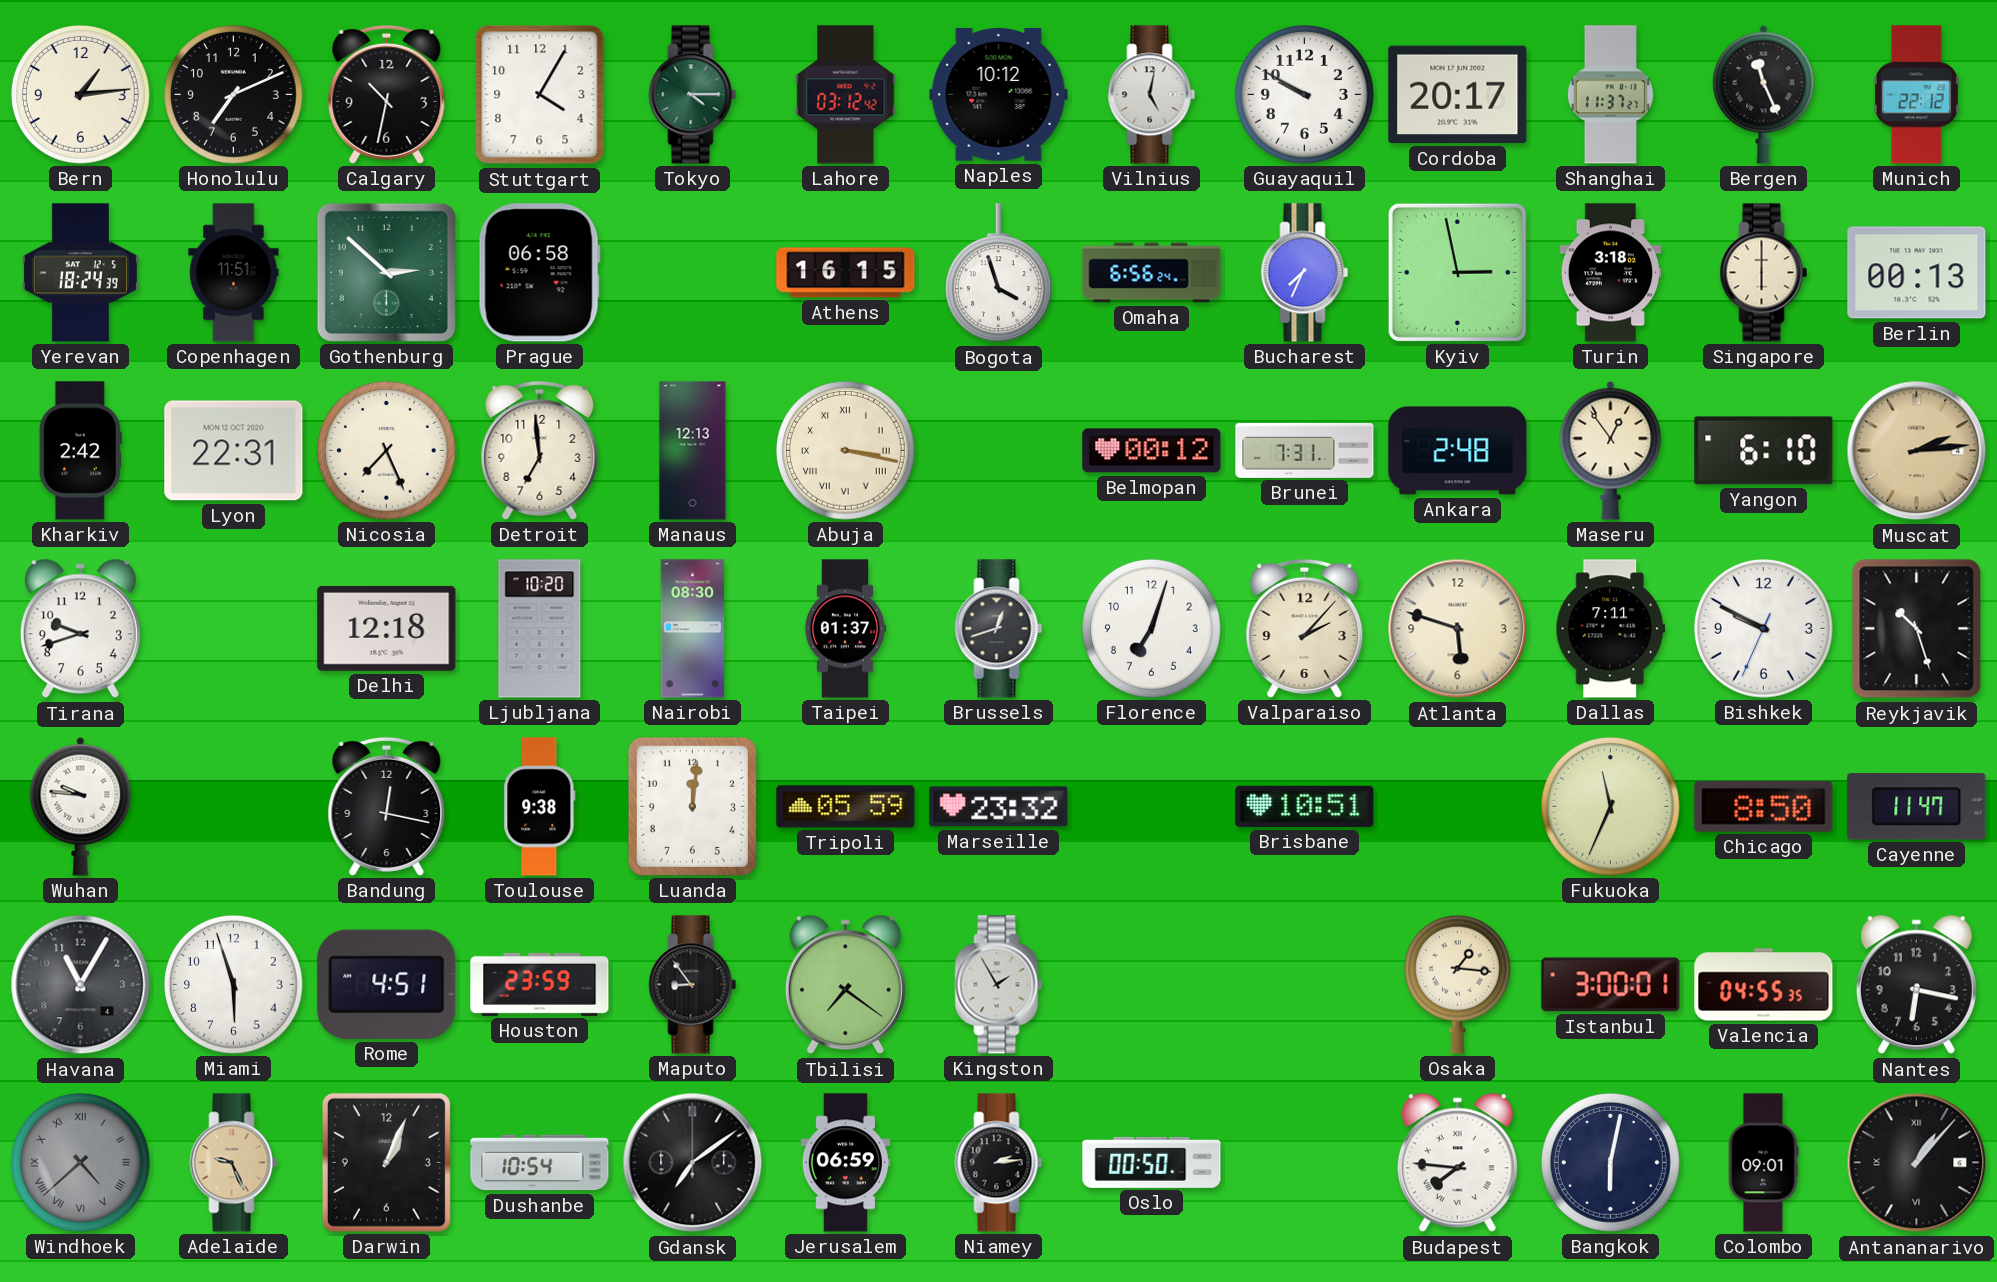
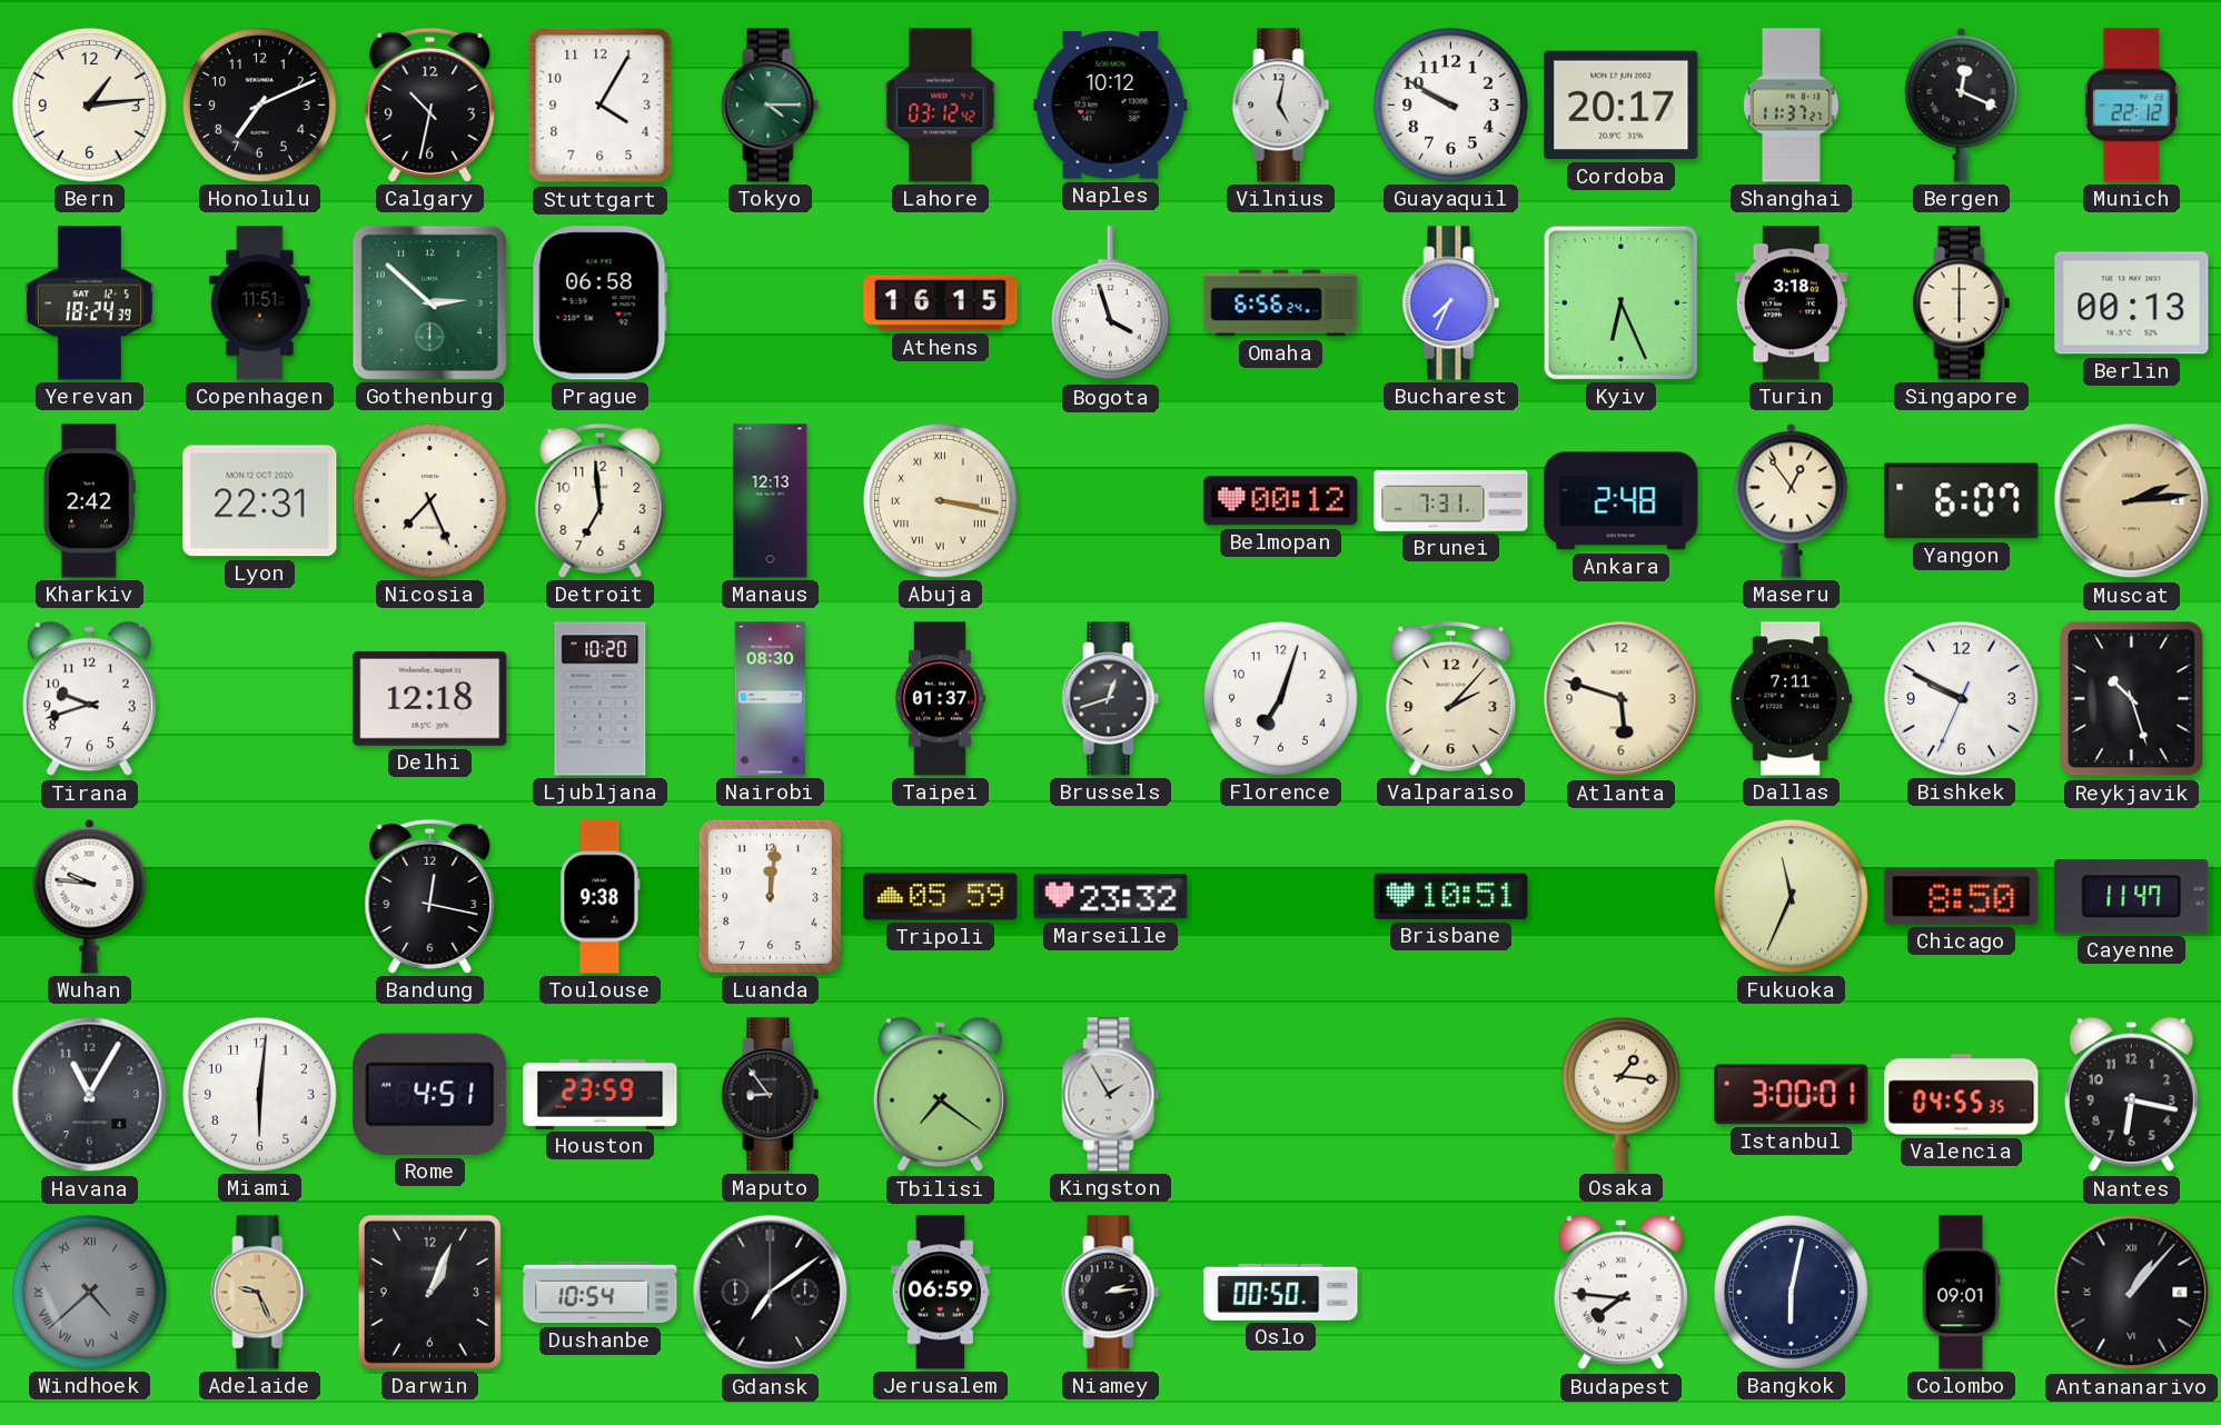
Bergen: 11:26 -> 12:19 (1962, 104)
Kyiv: 2:58 -> 6:26 (1620, 302)
Yangon: 6:10 -> 6:07 (1962, 501)
Miami: 5:57 -> 6:01 (260, 1095)
